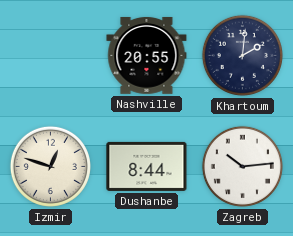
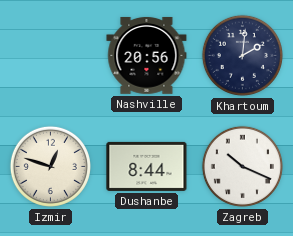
Nashville: 20:55 -> 20:56 (147, 56)
Zagreb: 10:14 -> 10:19 (242, 166)
